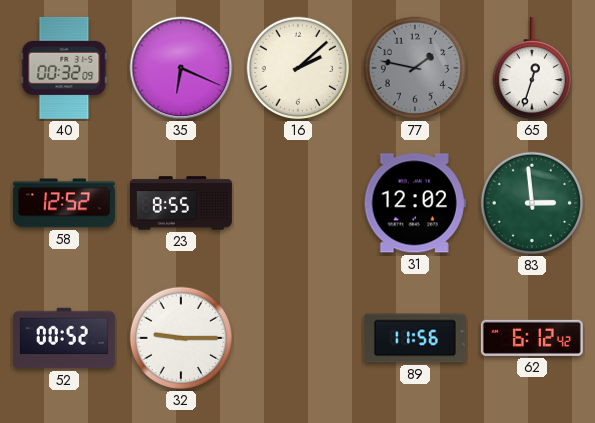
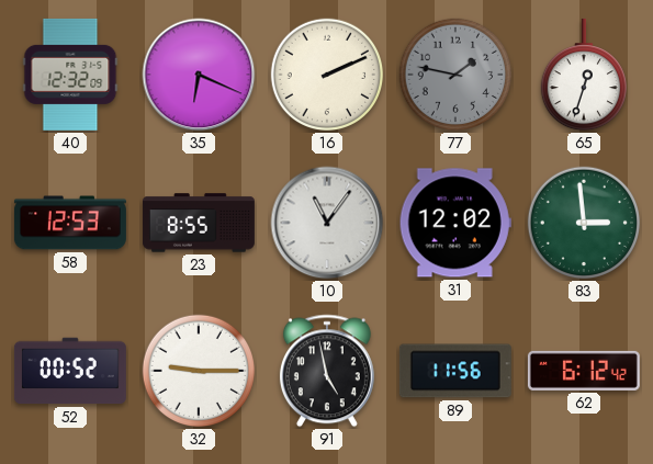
40: 00:32 -> 12:32 (70, 75)
16: 2:08 -> 2:11 (327, 75)
58: 12:52 -> 12:53 (70, 223)
10: none -> 11:06 (327, 223)
91: none -> 4:58 (327, 371)
